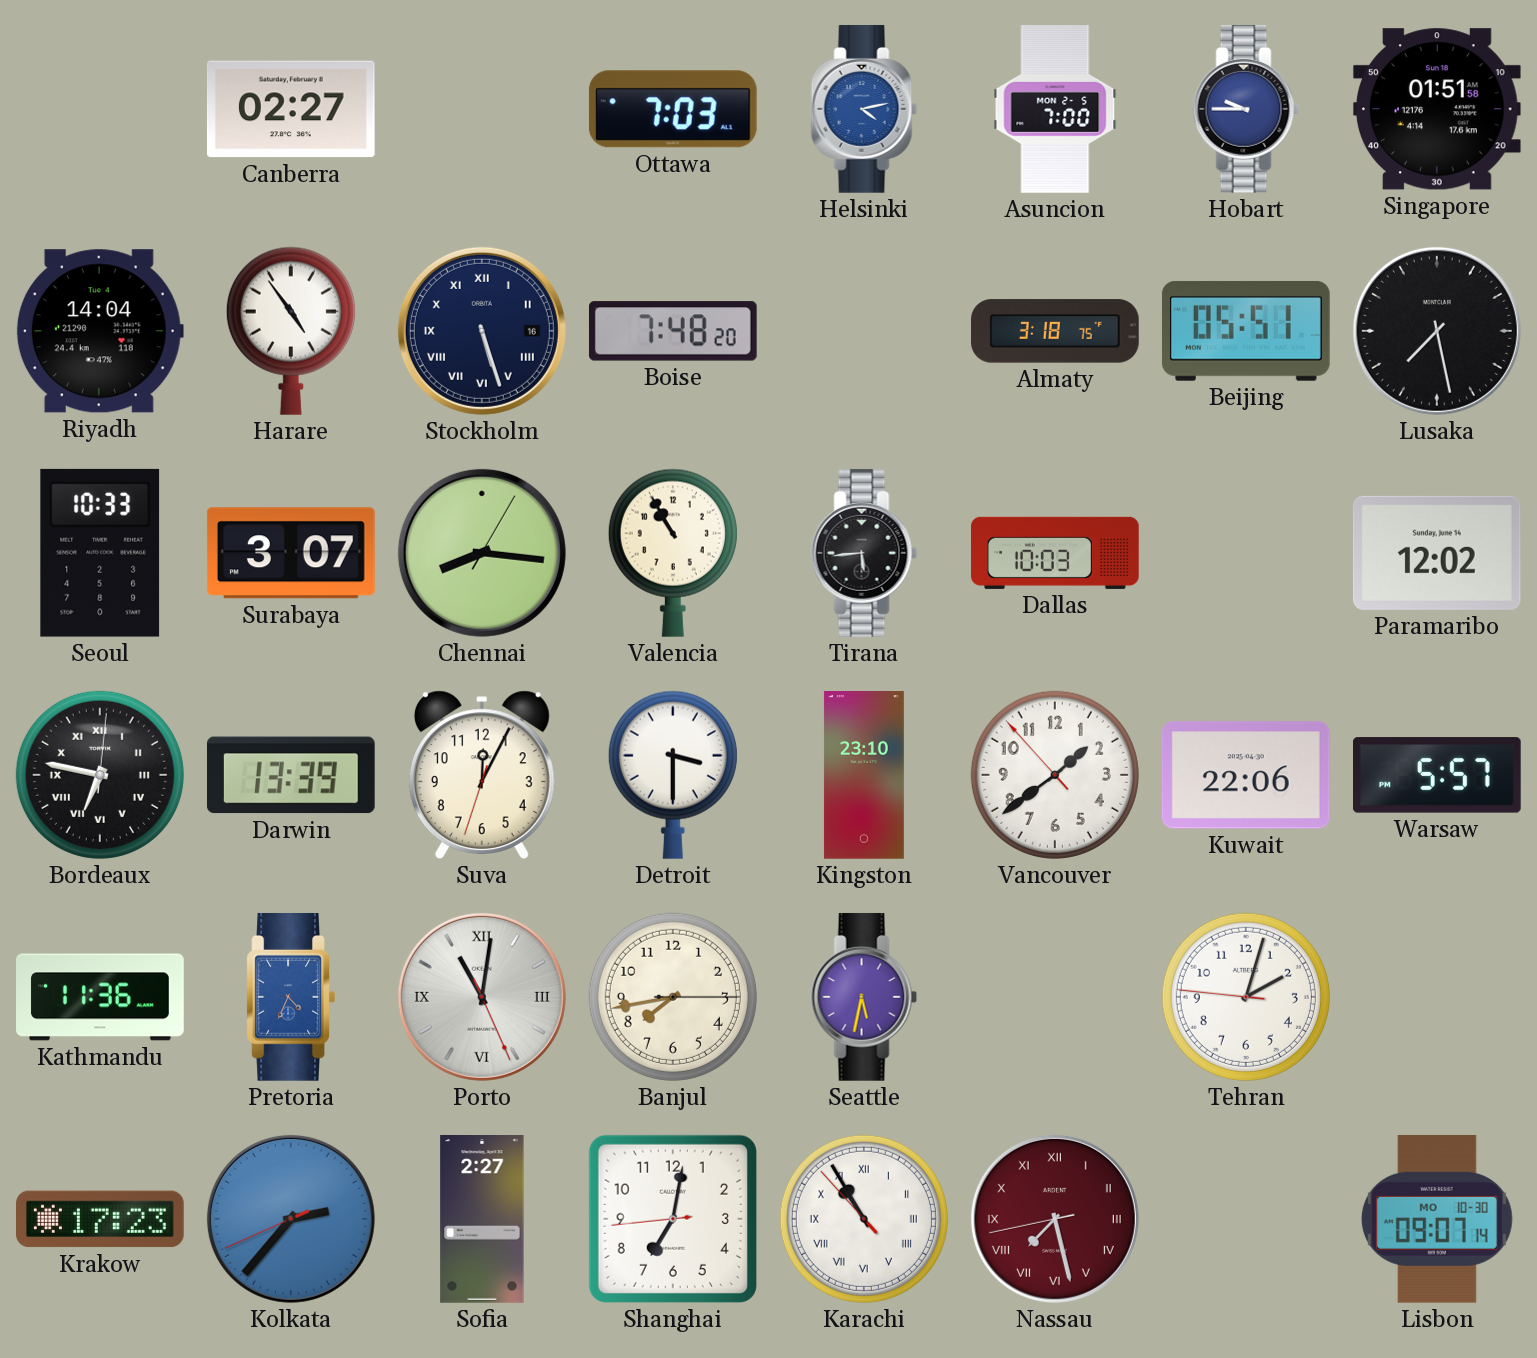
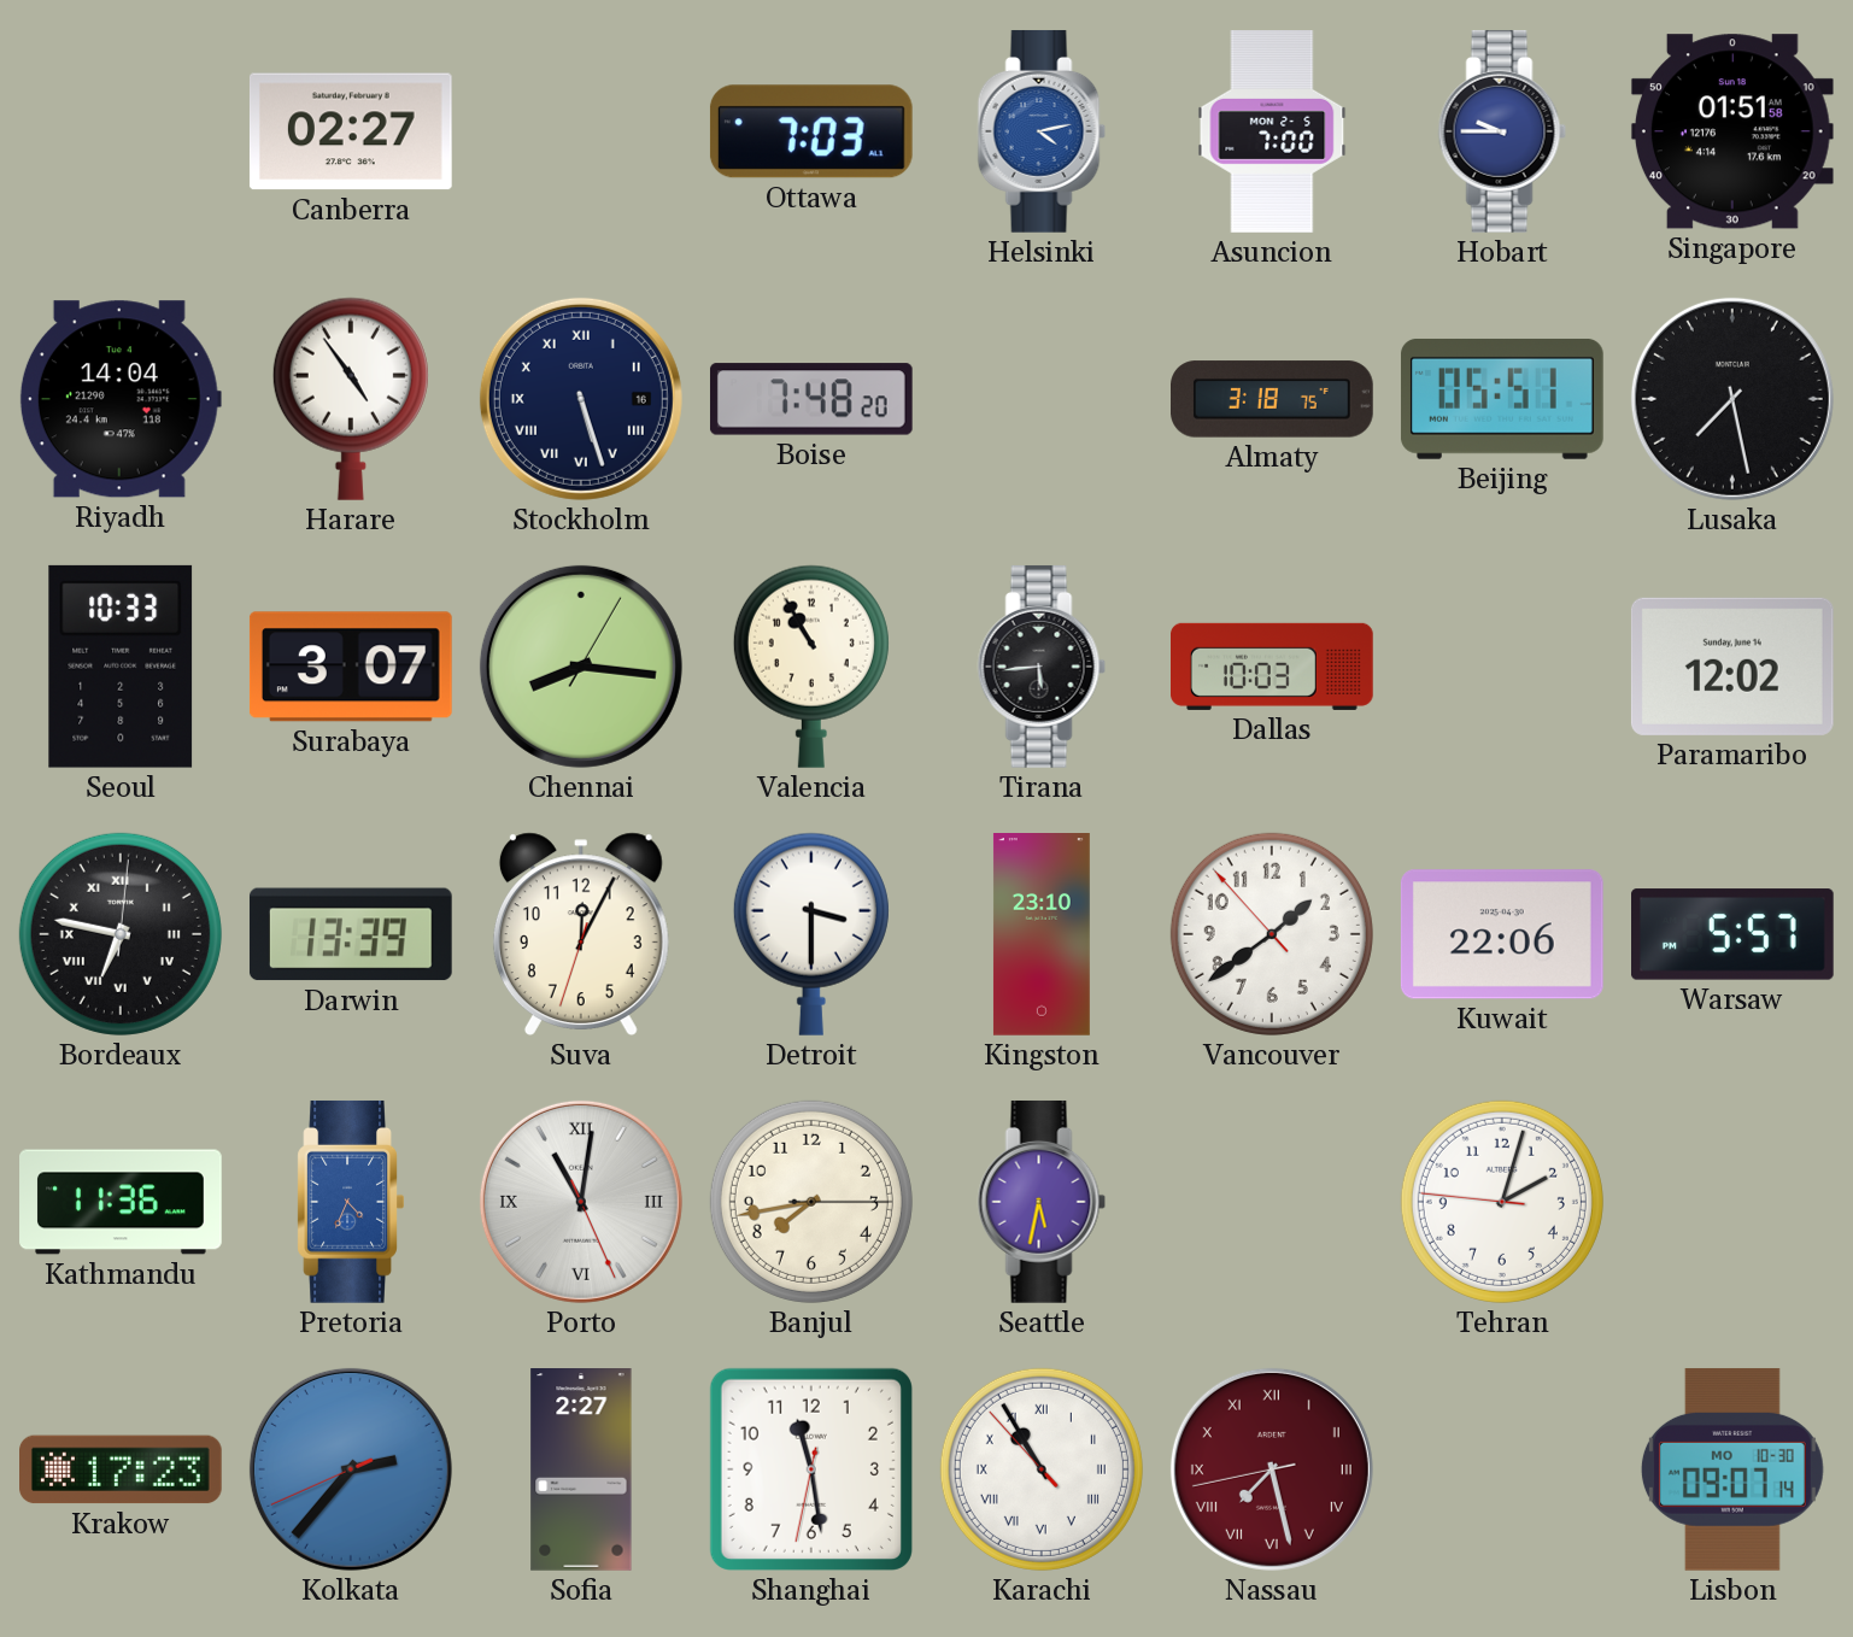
Shanghai: 7:01 -> 11:28 (811, 1469)
